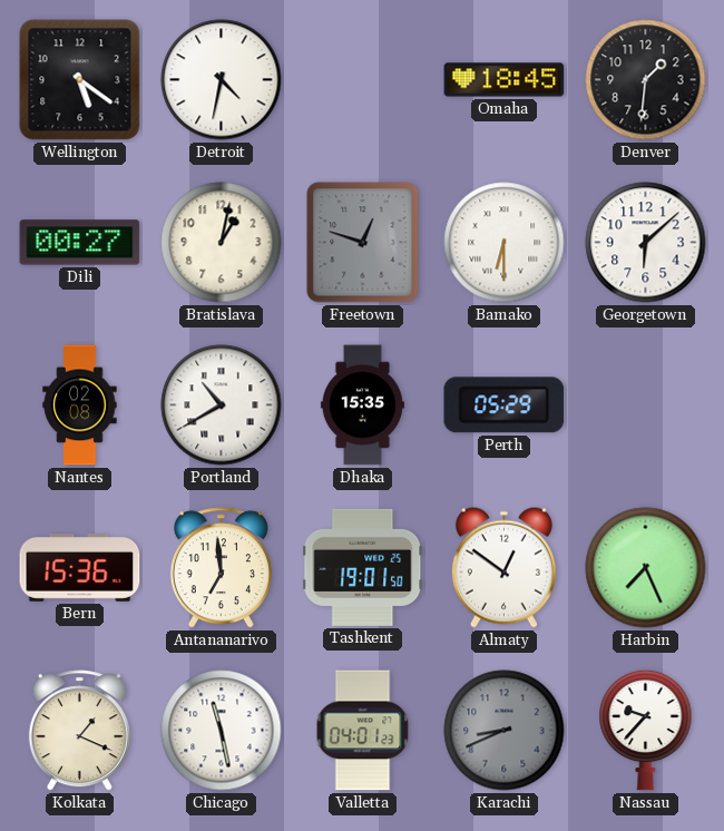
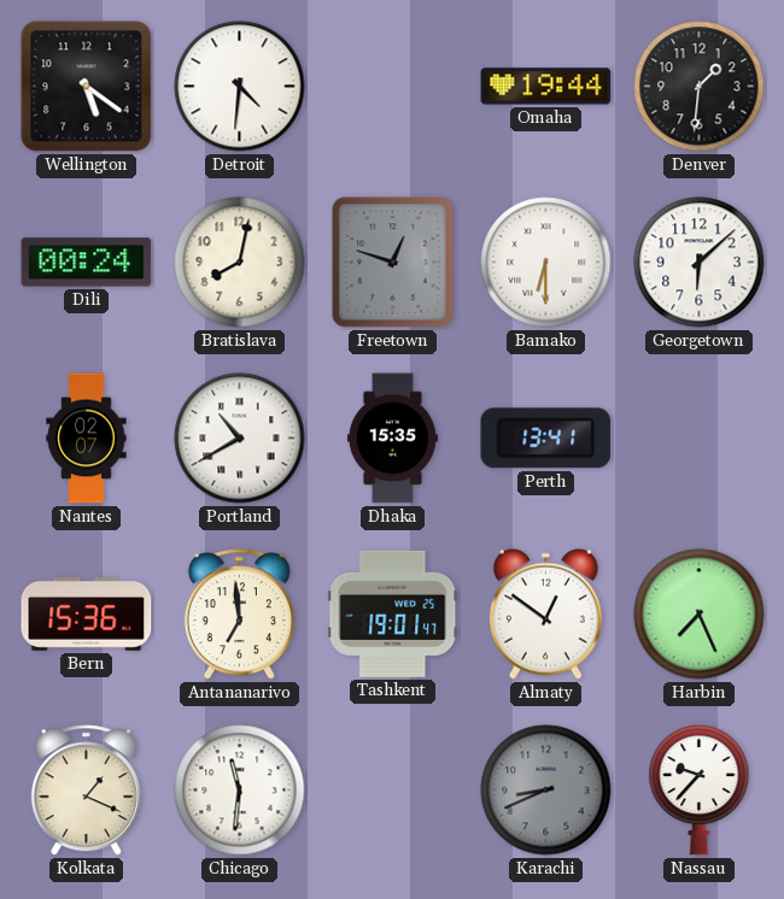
Detroit: 4:32 -> 4:31 (240, 87)
Omaha: 18:45 -> 19:44 (546, 87)
Dili: 00:27 -> 00:24 (87, 263)
Bratislava: 1:02 -> 8:02 (240, 263)
Nantes: 02:08 -> 02:07 (87, 439)
Perth: 05:29 -> 13:41 (546, 439)
Tashkent: 19:01:50 -> 19:01:47 (393, 613)
Chicago: 11:28 -> 11:31 (240, 791)
Valletta: 04:01 -> none (363, 731)
